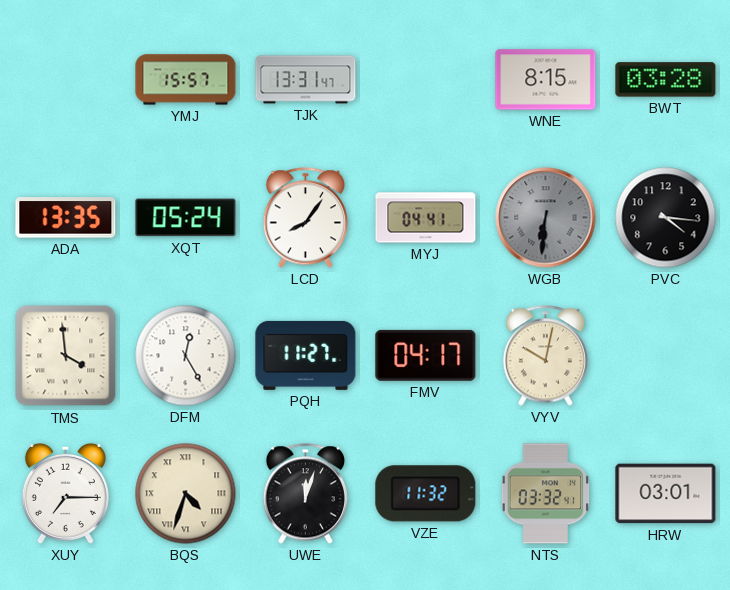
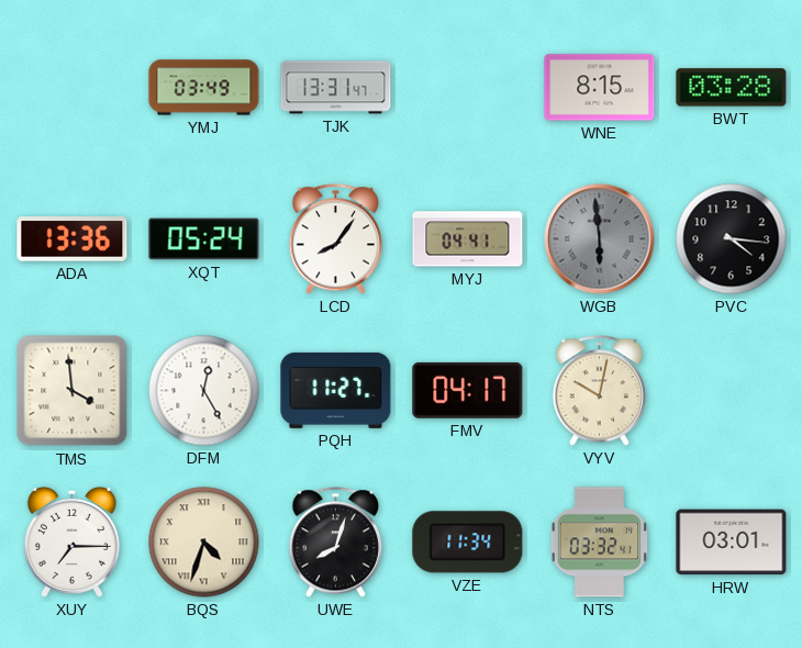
YMJ: 15:57 -> 03:49 (204, 88)
ADA: 13:35 -> 13:36 (73, 239)
WGB: 6:31 -> 5:59 (600, 239)
UWE: 12:03 -> 8:03 (335, 543)
VZE: 11:32 -> 11:34 (468, 543)
